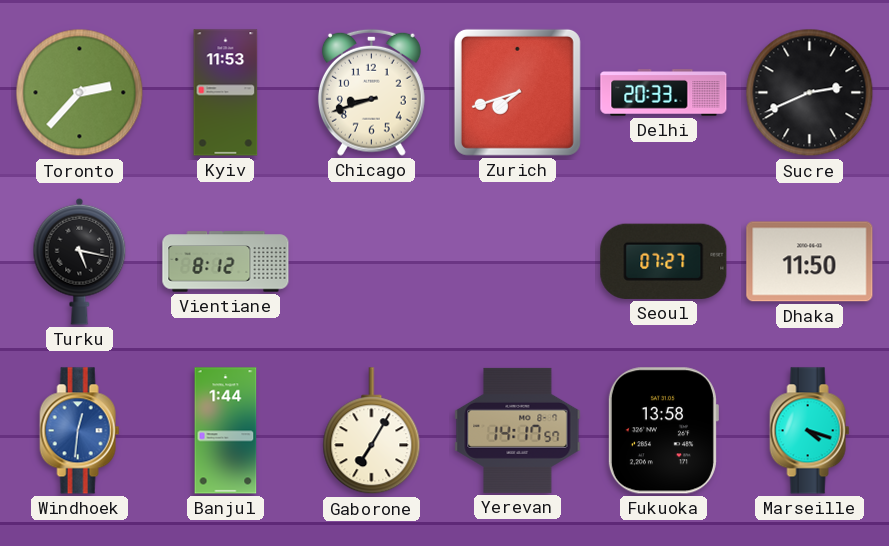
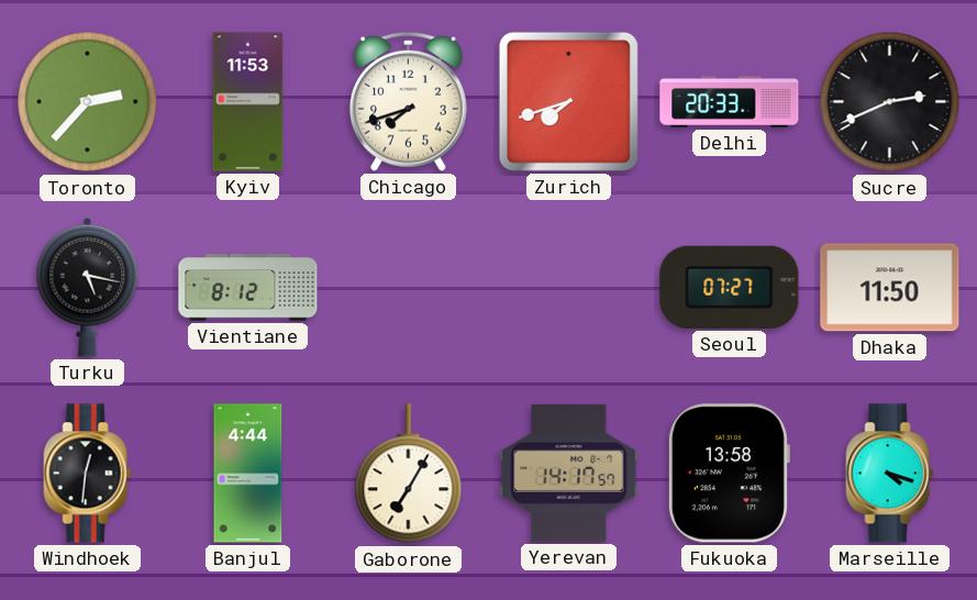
Chicago: 8:42 -> 7:42 (408, 101)
Windhoek dial: blue -> black (88, 474)
Banjul: 1:44 -> 4:44 (248, 474)
